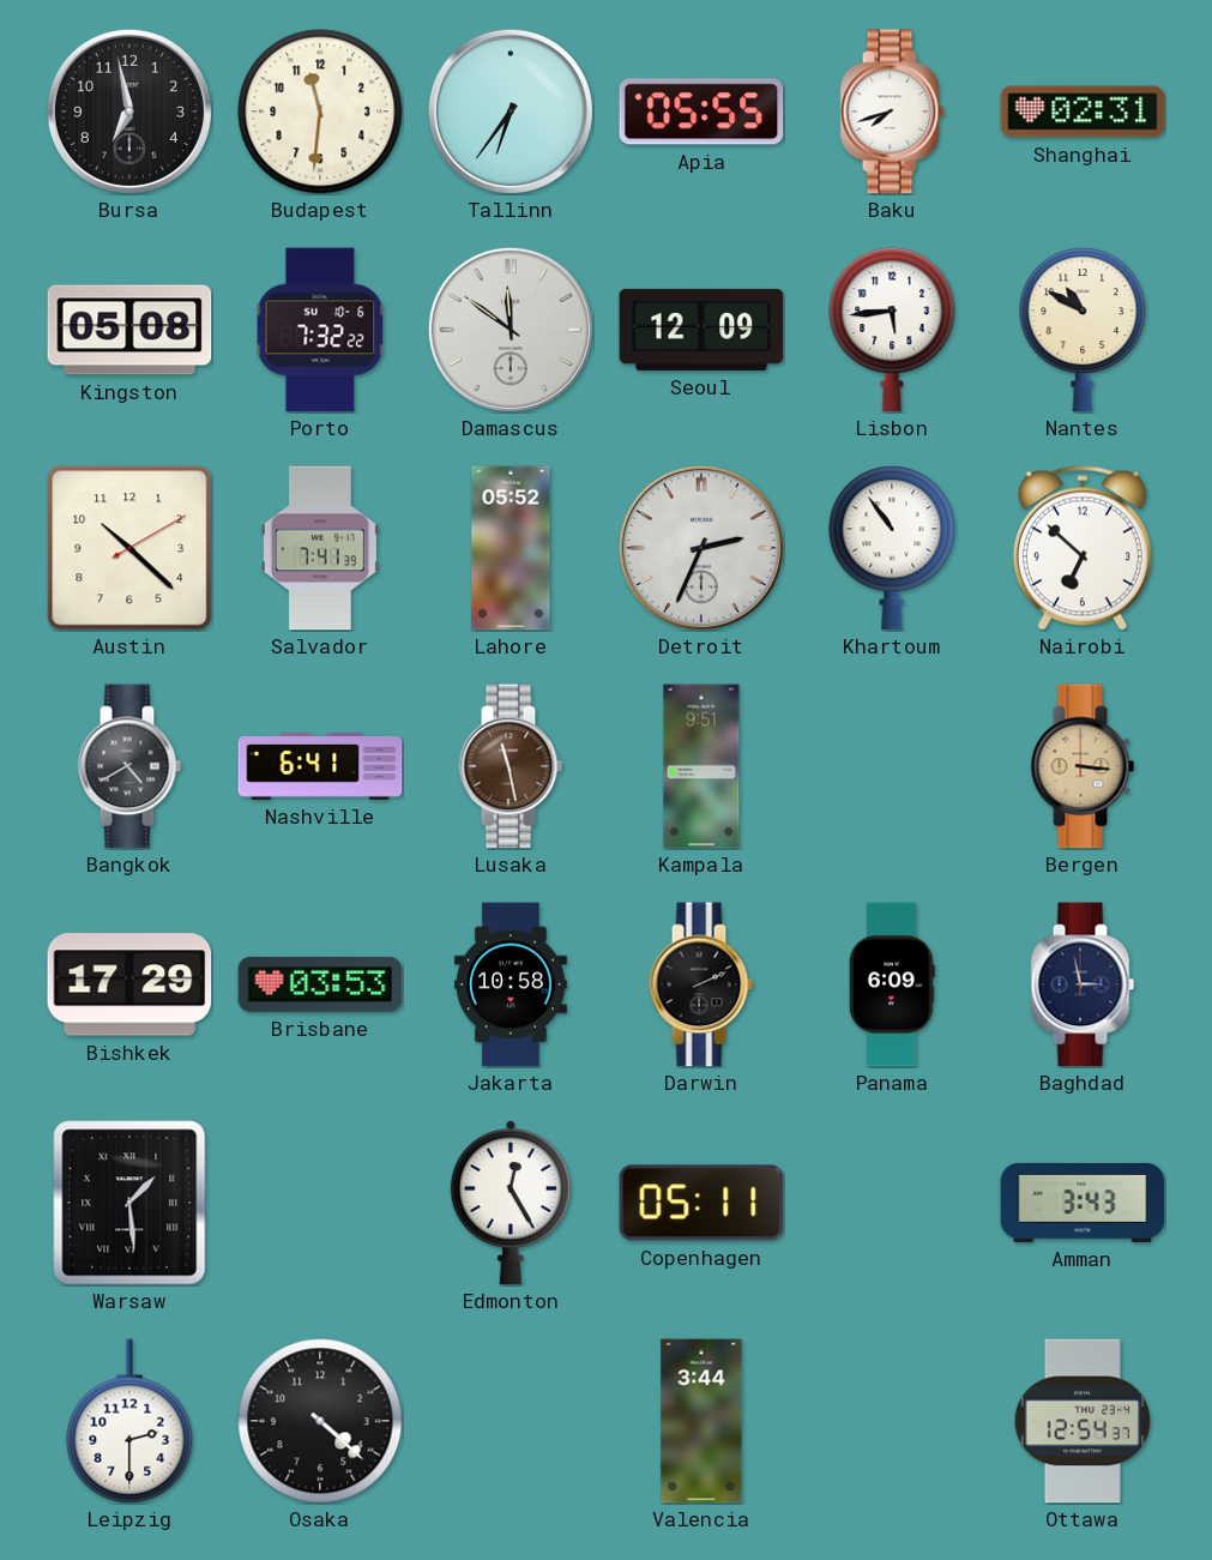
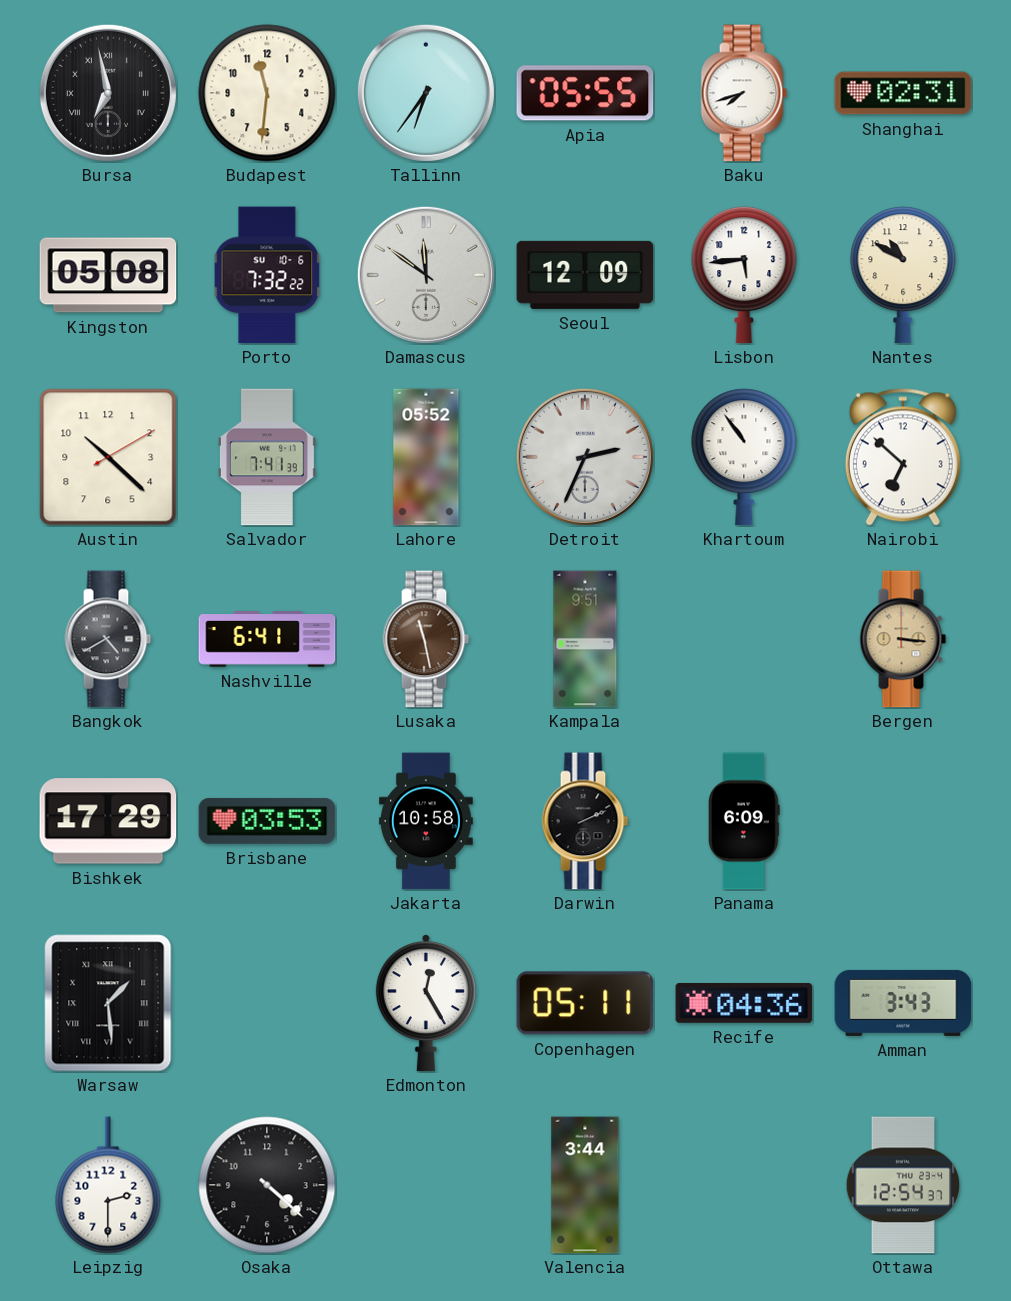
Bursa numerals: Arabic -> Roman (108, 93)
Baghdad: 2:58 -> none (1083, 984)
Recife: none -> 04:36 (744, 1003)
